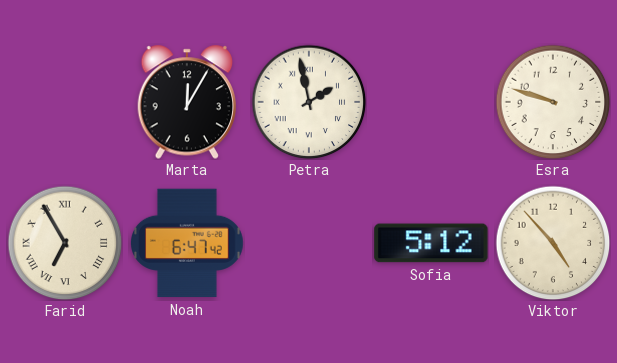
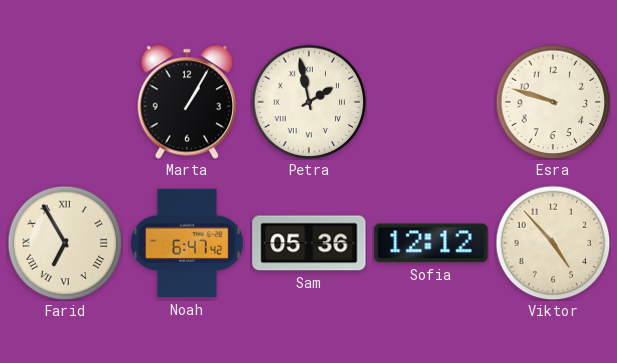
Marta: 12:05 -> 1:05 (186, 102)
Sam: none -> 05:36 (309, 243)
Sofia: 5:12 -> 12:12 (431, 243)
